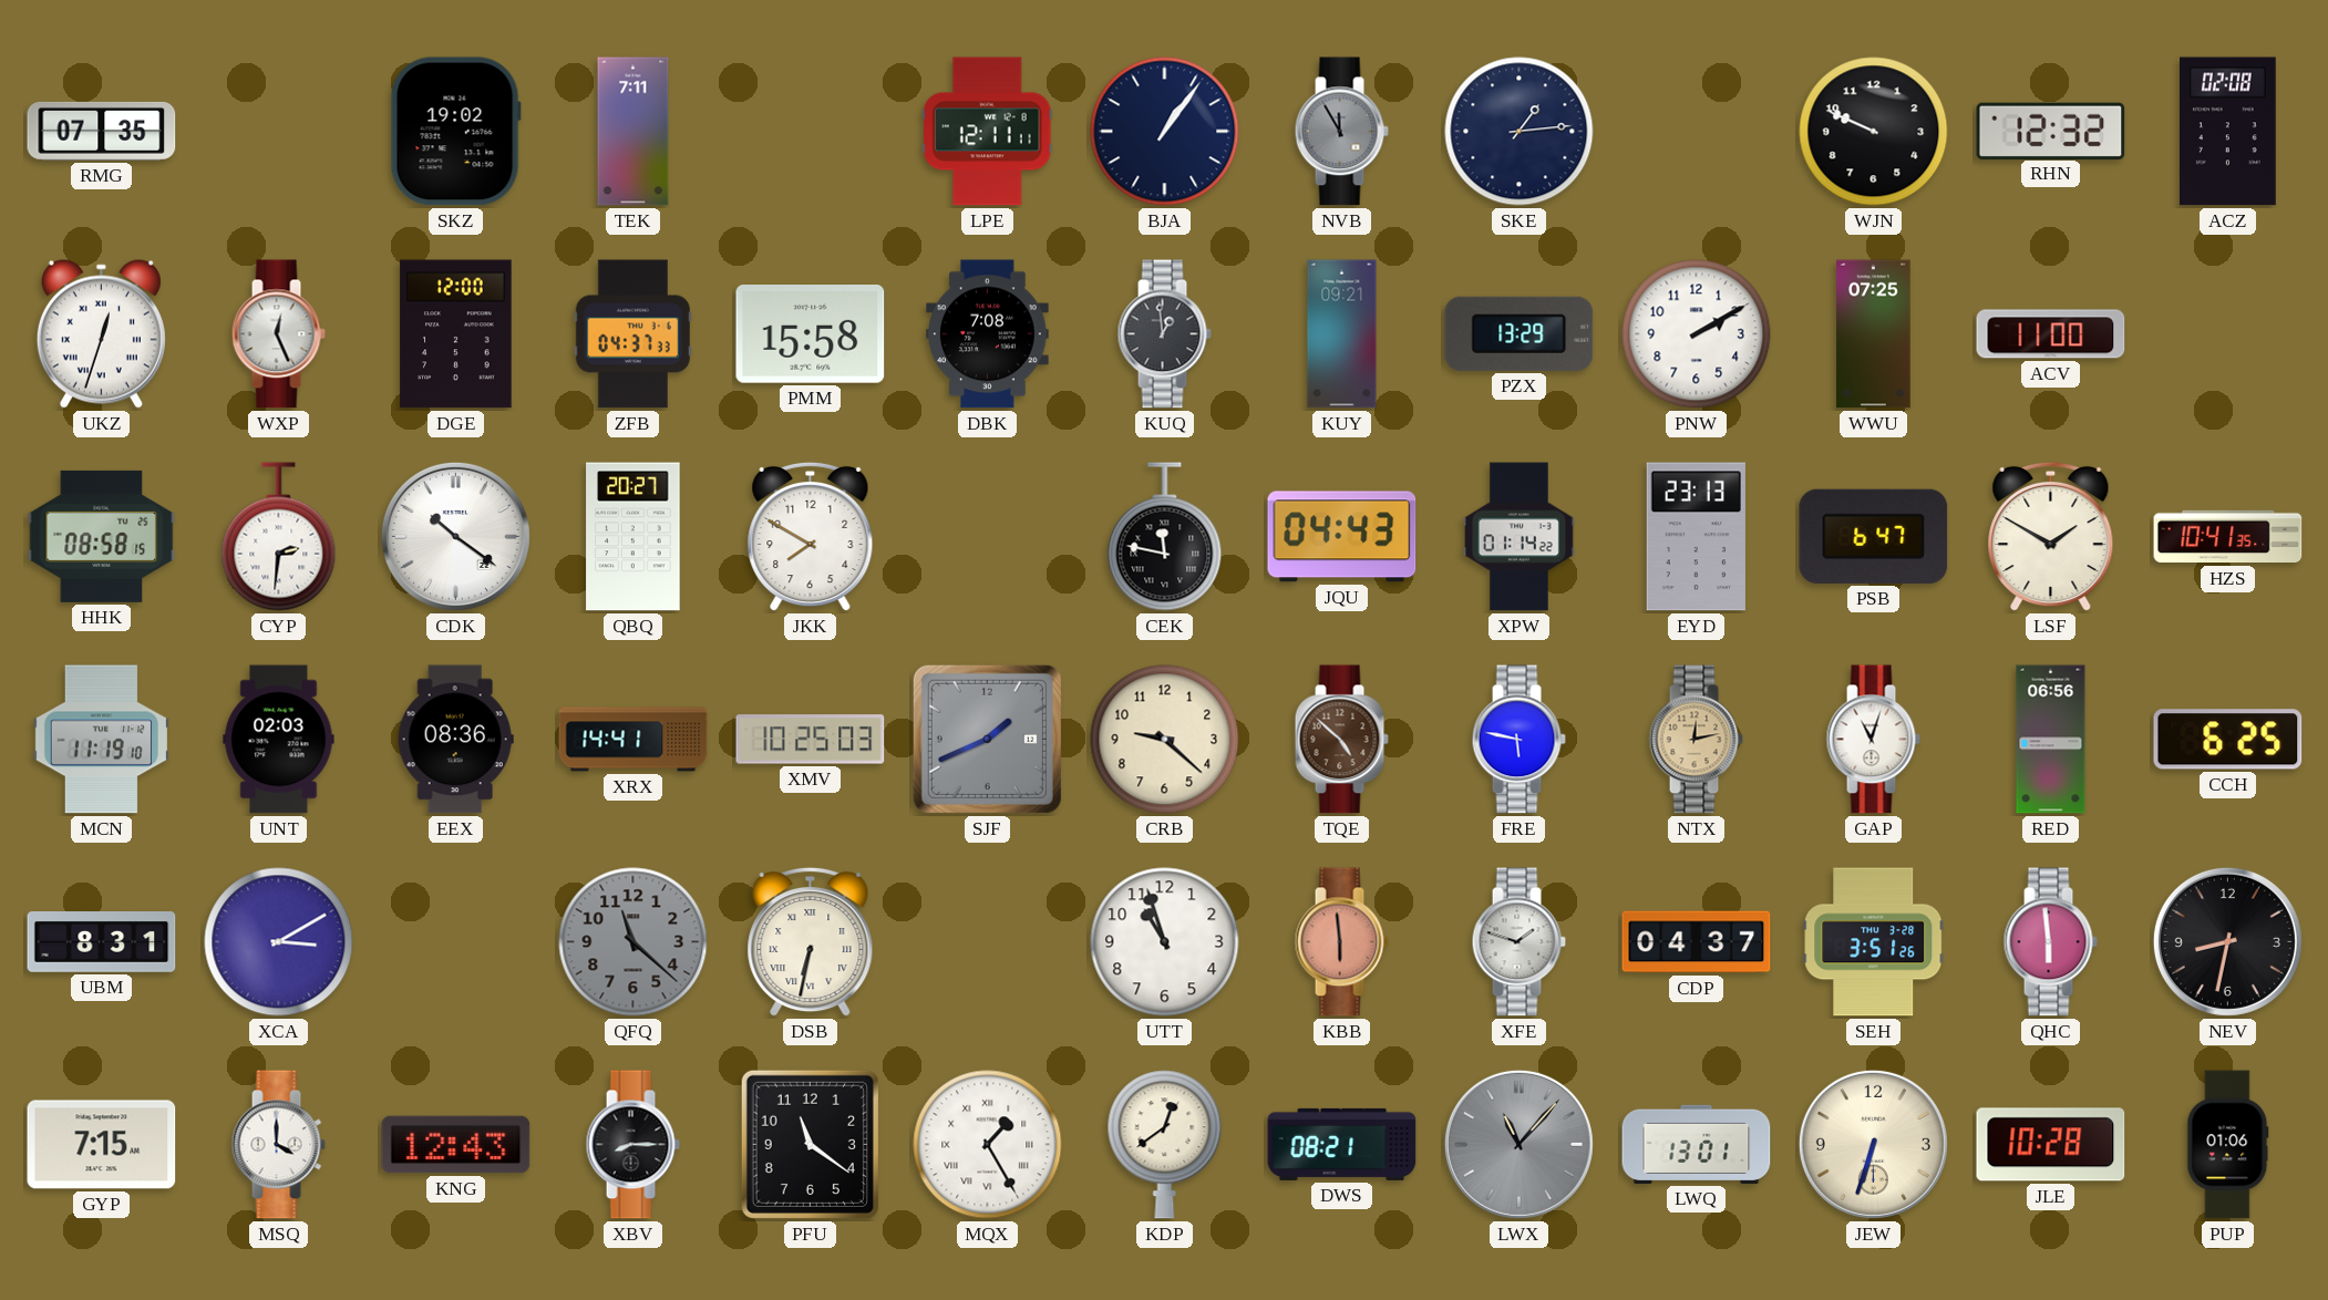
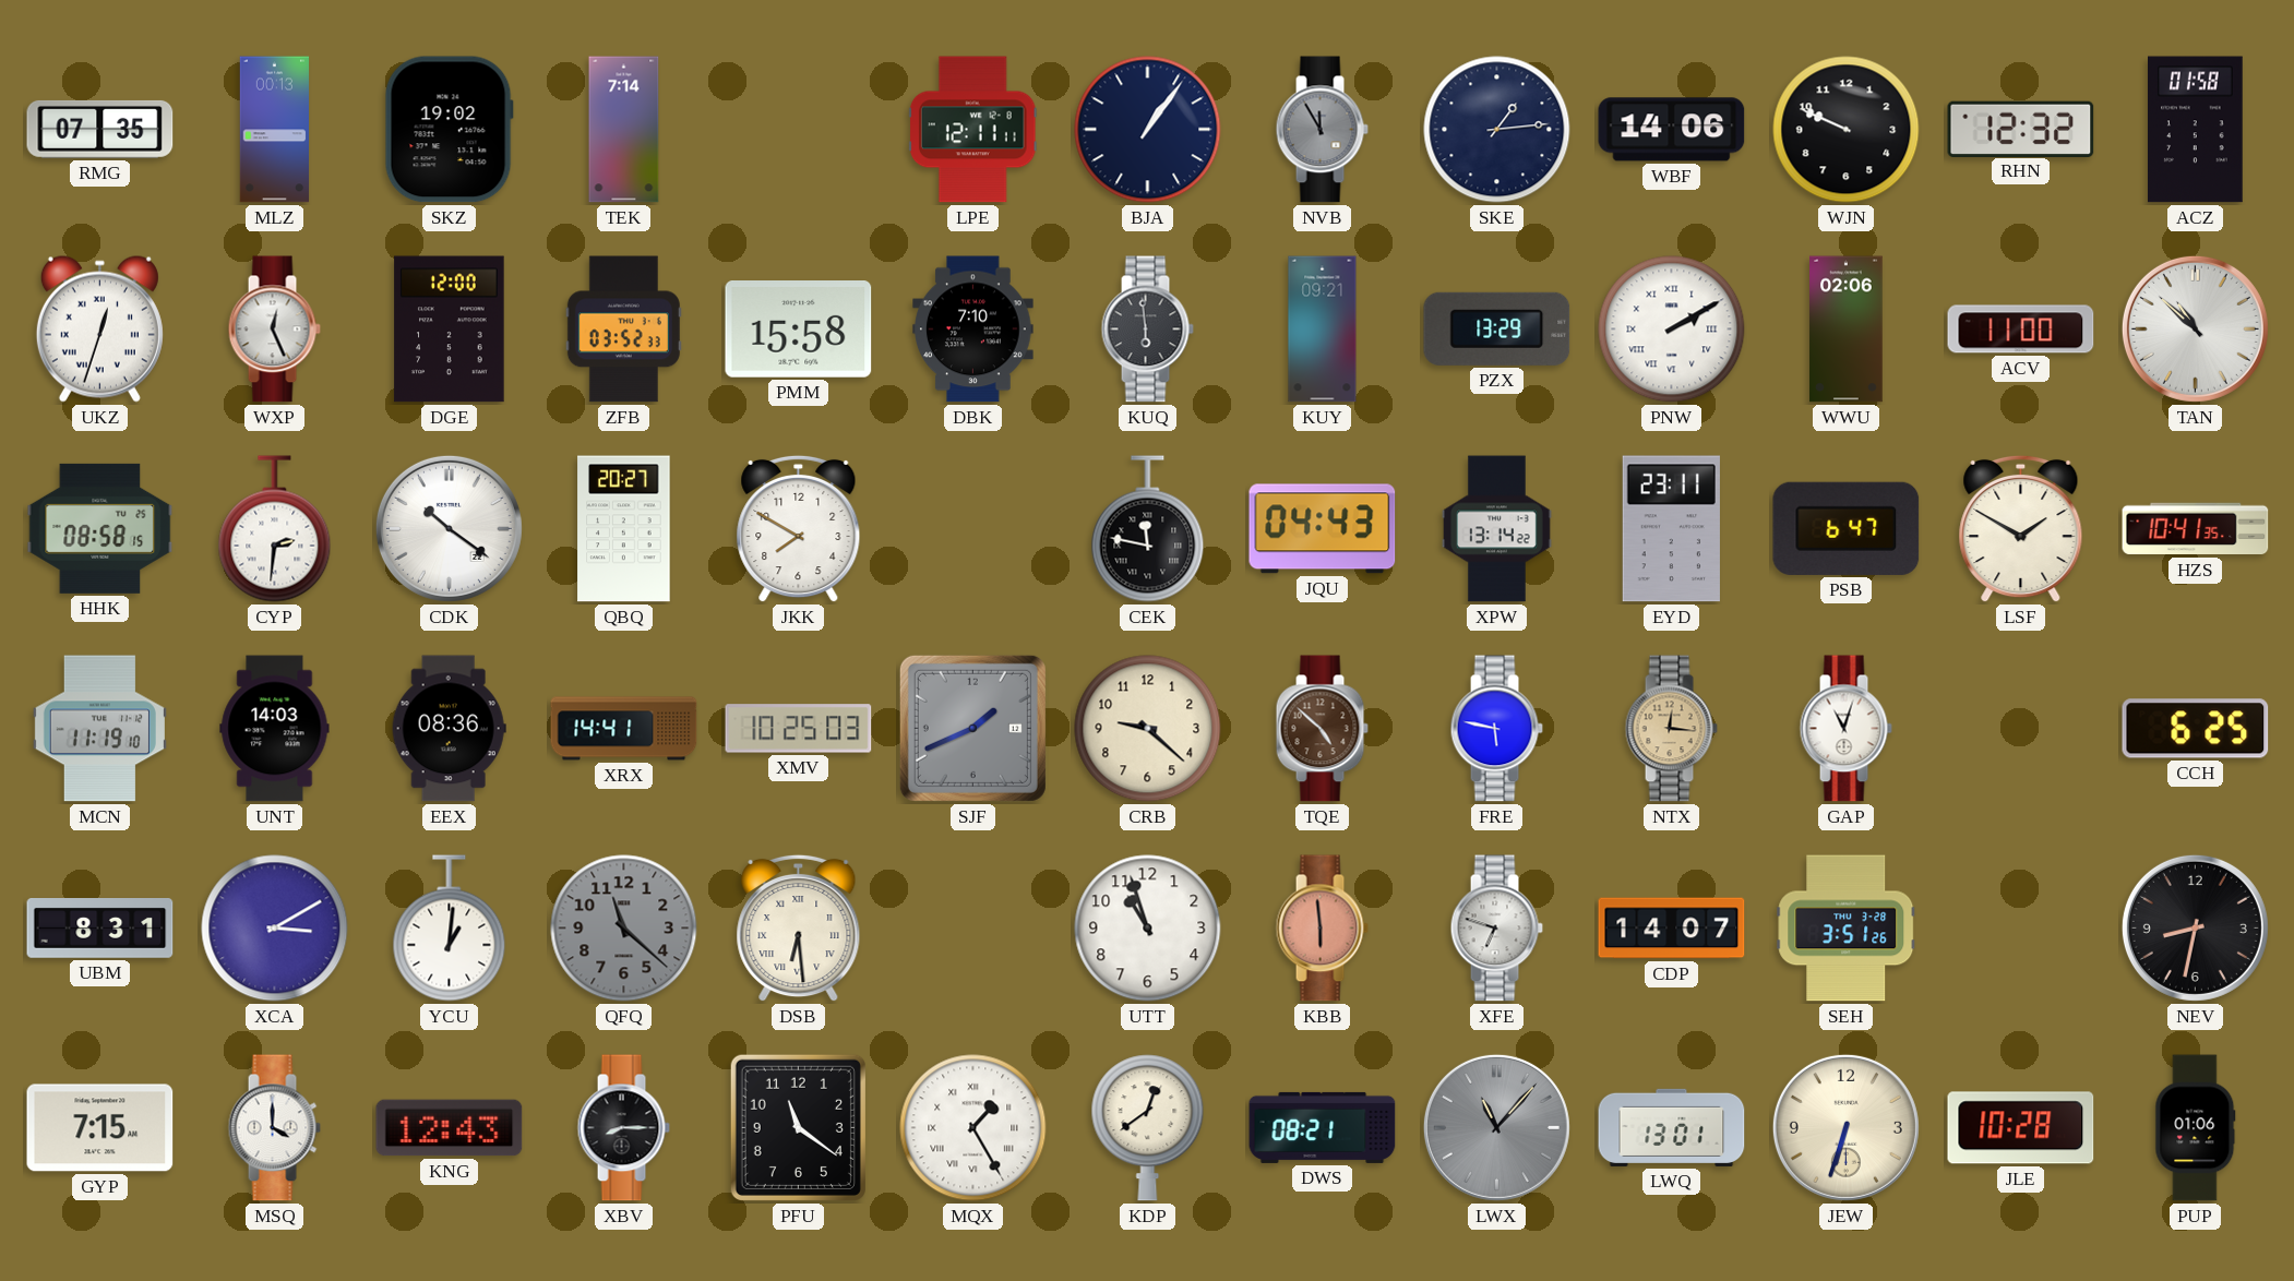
MLZ: none -> 00:13 (275, 130)
TEK: 7:11 -> 7:14 (624, 130)
WBF: none -> 14:06 (1672, 130)
ACZ: 02:08 -> 01:58 (2196, 130)
ZFB: 04:37 -> 03:52 (623, 330)
DBK: 7:08 -> 7:10 (973, 330)
KUQ: 12:59 -> 5:59 (1147, 330)
PNW numerals: Arabic -> Roman (1672, 330)
WWU: 07:25 -> 02:06 (1847, 330)
TAN: none -> 10:52 (2195, 328)
XPW: 01:14 -> 13:14 (1496, 529)
EYD: 23:13 -> 23:11 (1671, 529)
UNT: 02:03 -> 14:03 (275, 729)
NTX: 12:13 -> 12:16 (1671, 729)
RED: 06:56 -> none (2051, 740)
YCU: none -> 1:01 (450, 929)
DSB: 6:32 -> 6:29 (799, 929)
XFE: 1:48 -> 6:48 (1496, 929)
CDP: 04:37 -> 14:07 (1672, 929)
QHC: 5:59 -> none (2050, 942)
